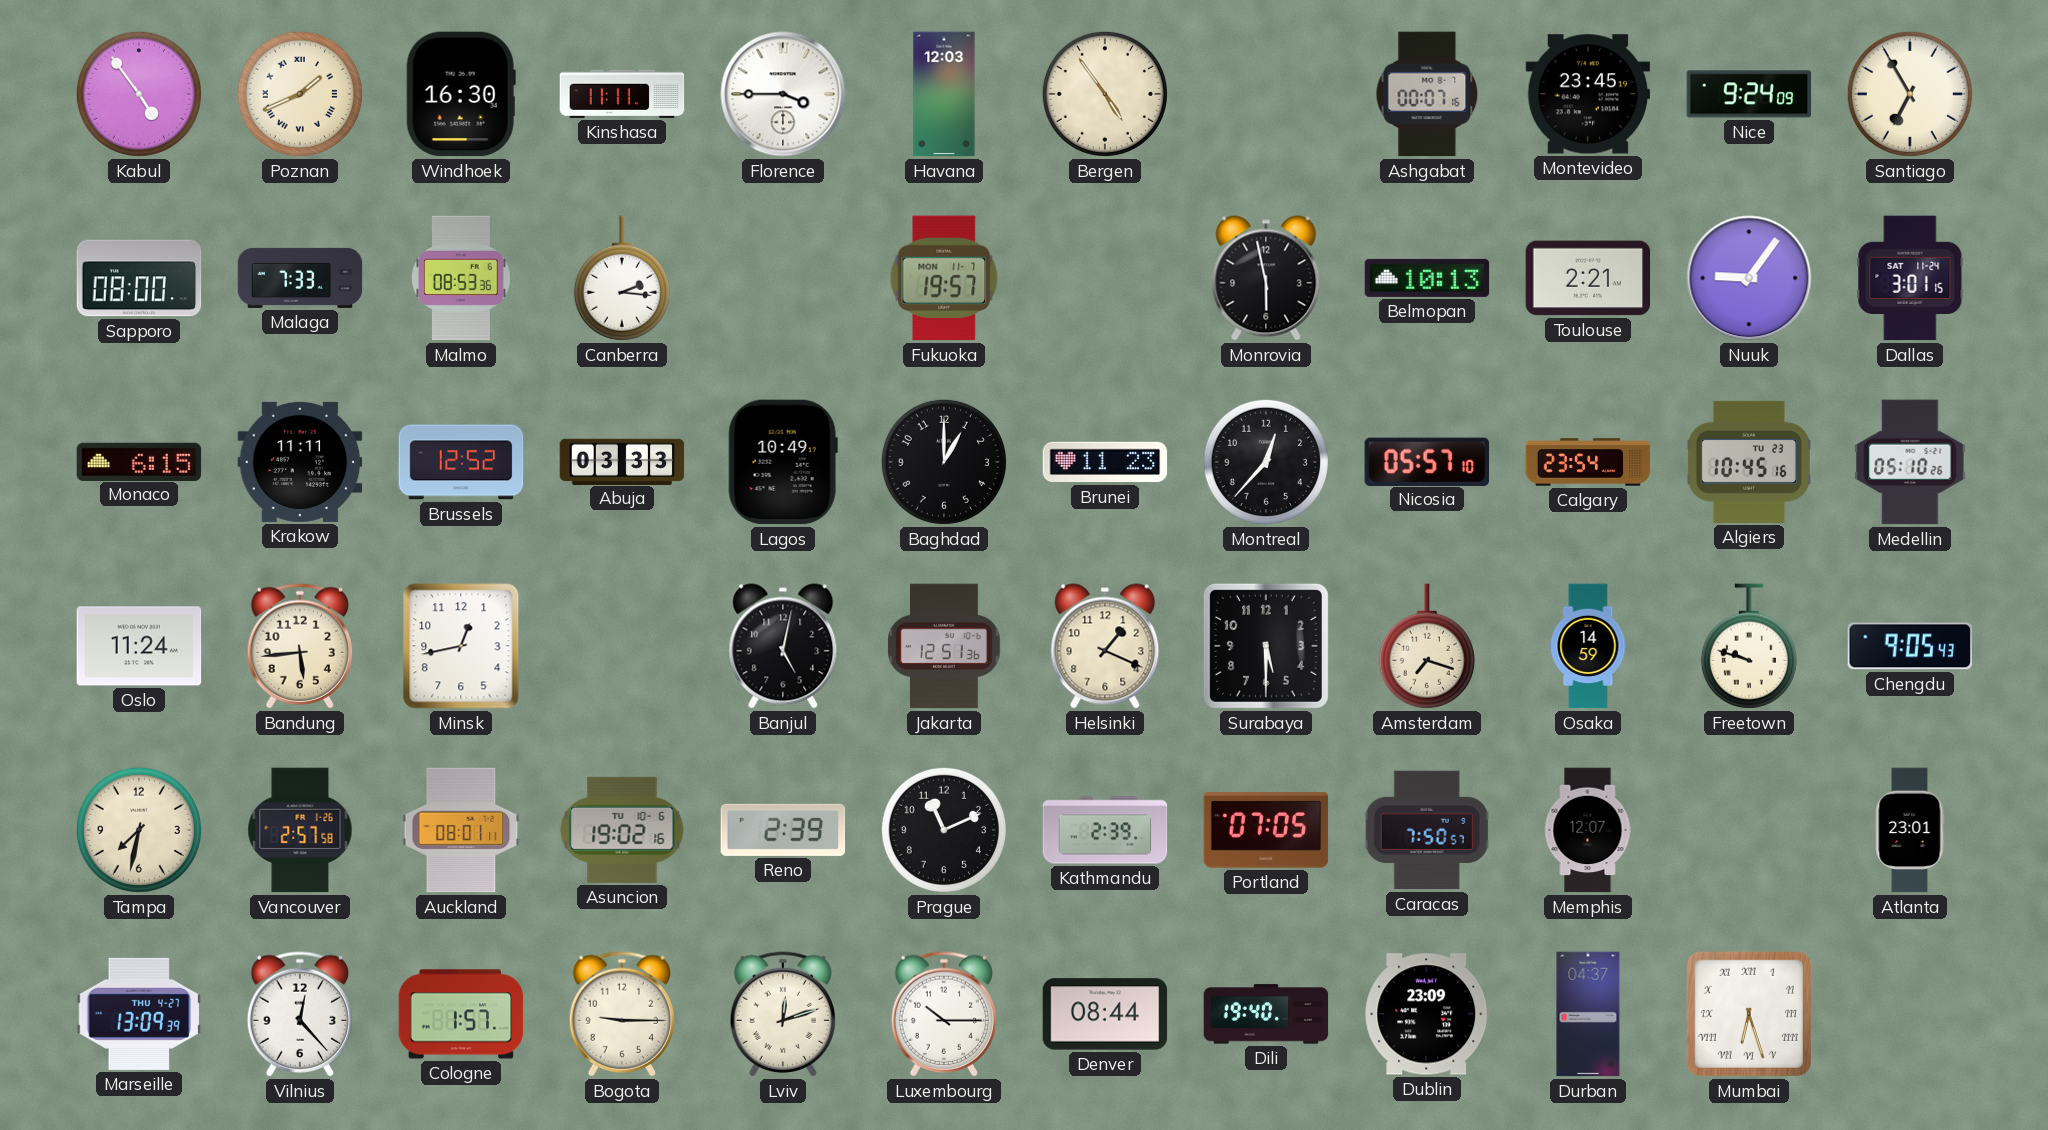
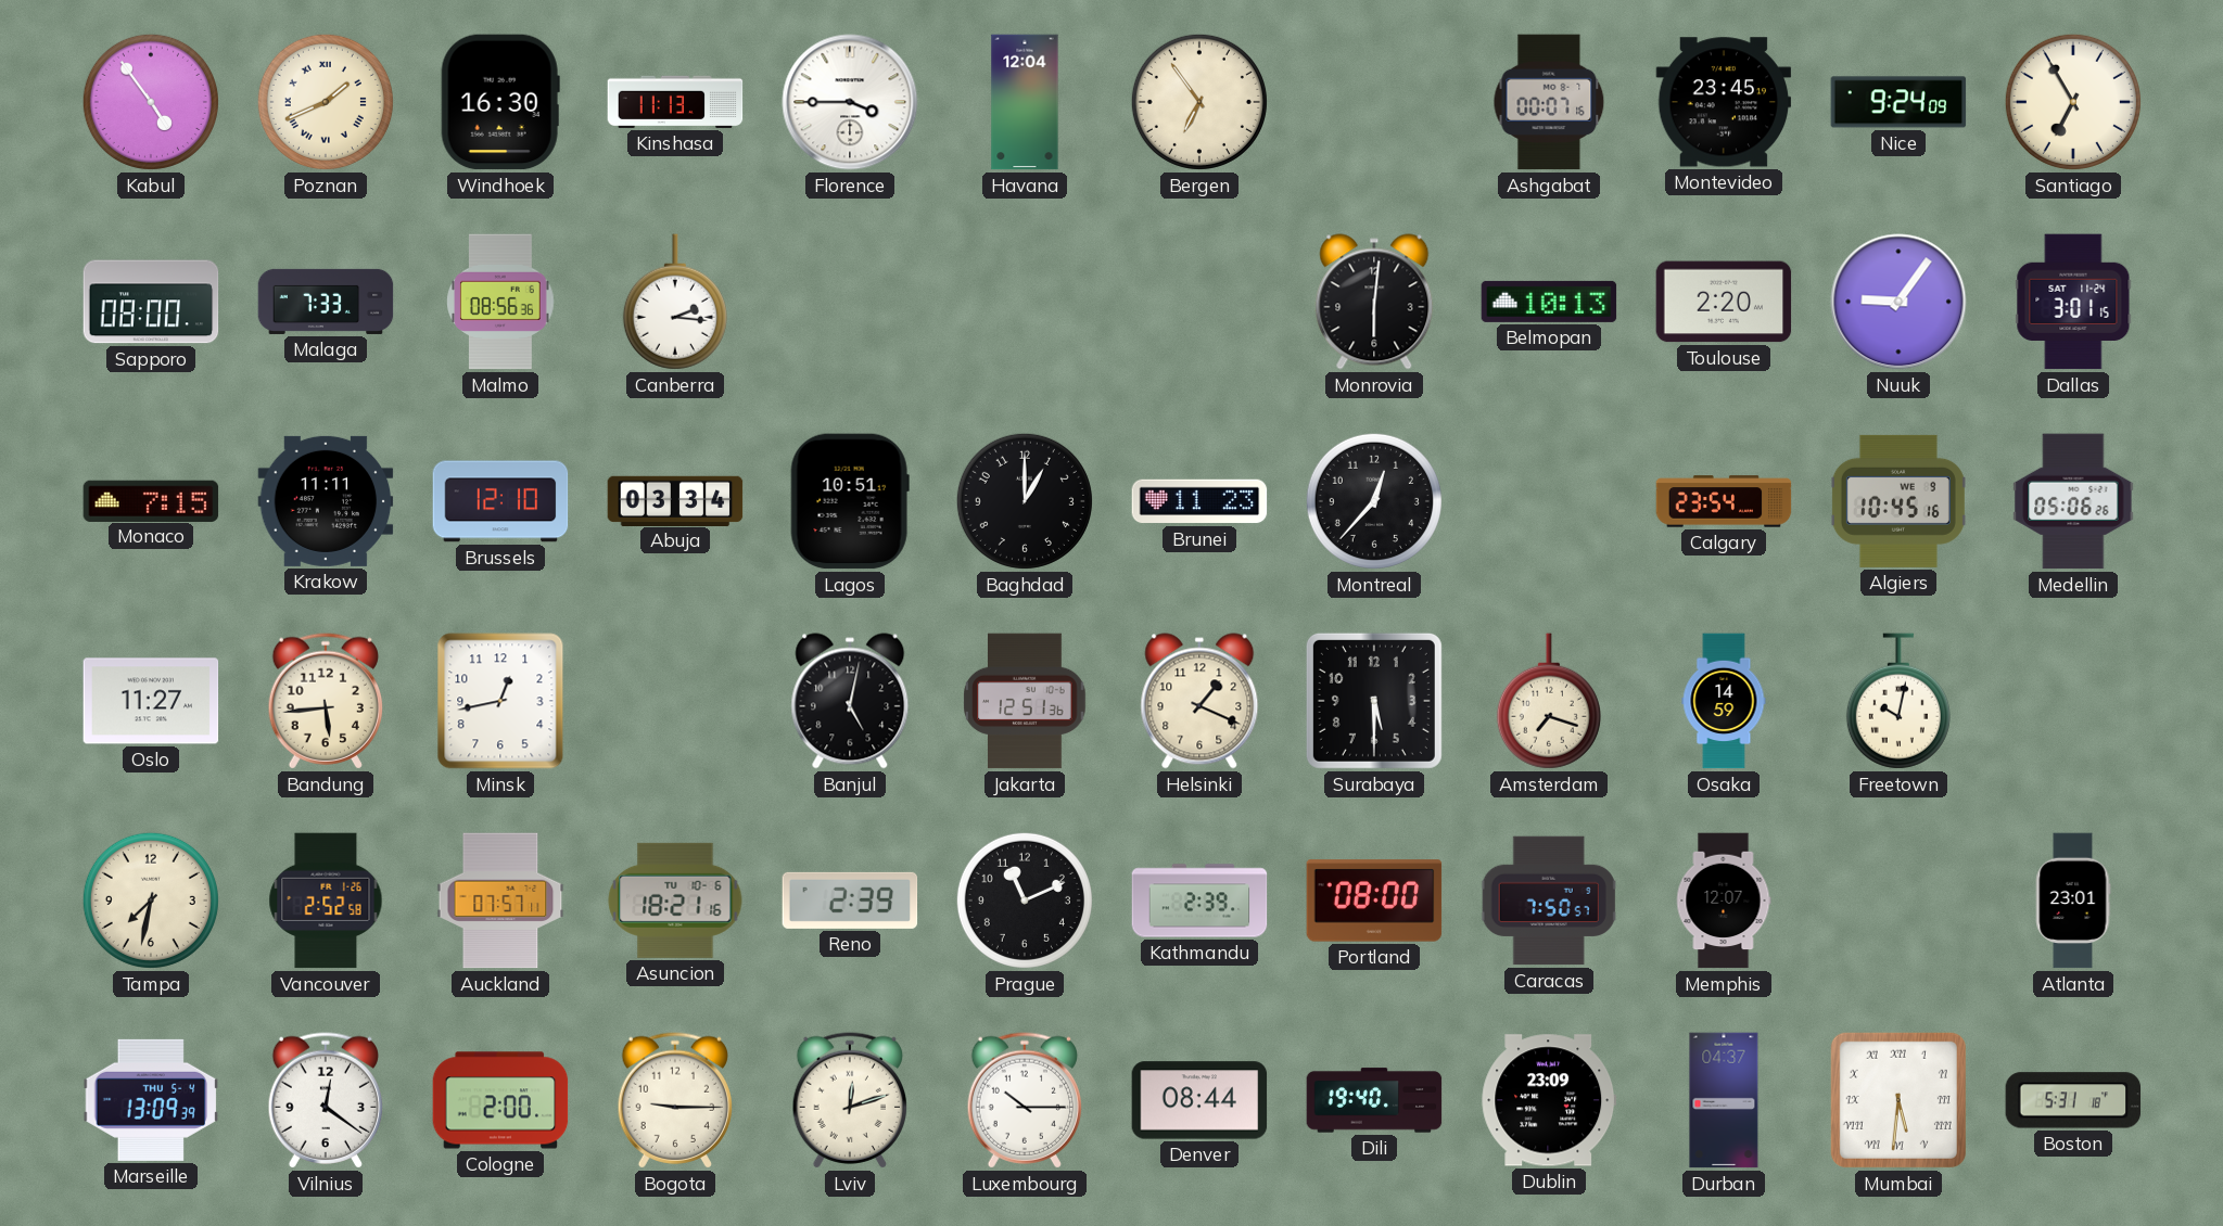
Kinshasa: 11:11 -> 11:13 (675, 102)
Havana: 12:03 -> 12:04 (1025, 102)
Bergen: 4:54 -> 6:54 (1199, 102)
Malmo: 08:53 -> 08:56 (500, 302)
Fukuoka: 19:57 -> none (944, 278)
Monrovia: 5:58 -> 6:01 (1374, 302)
Toulouse: 2:21 -> 2:20 (1724, 302)
Monaco: 6:15 -> 7:15 (151, 500)
Brussels: 12:52 -> 12:10 (500, 501)
Abuja: 03:33 -> 03:34 (675, 500)
Lagos: 10:49 -> 10:51 (850, 501)
Nicosia: 05:57 -> none (1426, 461)
Algiers date: TU 23 -> WE 9 (1898, 501)
Medellin: 05:10 -> 05:06 (2073, 501)
Oslo: 11:24 -> 11:27 (151, 701)
Freetown: 9:48 -> 10:02 (1898, 701)
Chengdu: 9:05 -> none (1910, 646)
Vancouver: 2:57 -> 2:52 (326, 901)
Auckland: 08:01 -> 07:57 (500, 901)
Asuncion: 19:02 -> 18:21 (675, 901)
Portland: 07:05 -> 08:00 (1374, 901)
Marseille date: THU 4-27 -> THU 5-4 (151, 1100)
Vilnius: 12:23 -> 12:21 (325, 1100)
Cologne: 1:57 -> 2:00 (500, 1100)
Mumbai: 6:27 -> 5:31 (1898, 1100)
Boston: none -> 5:31 (2073, 1100)
